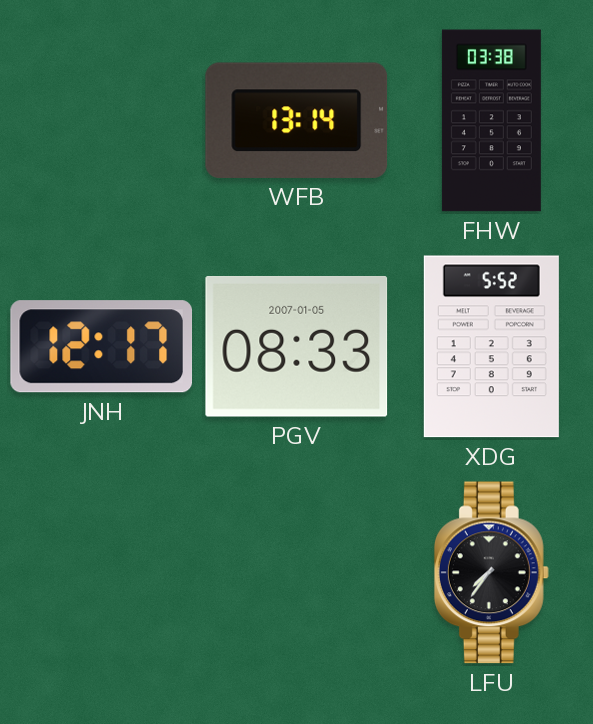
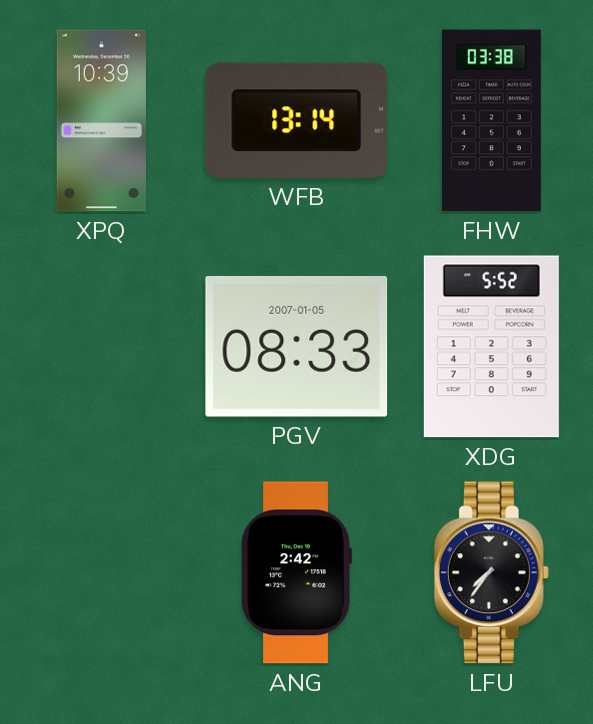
XPQ: none -> 10:39 (101, 121)
JNH: 12:17 -> none (101, 347)
ANG: none -> 2:42 (296, 573)
